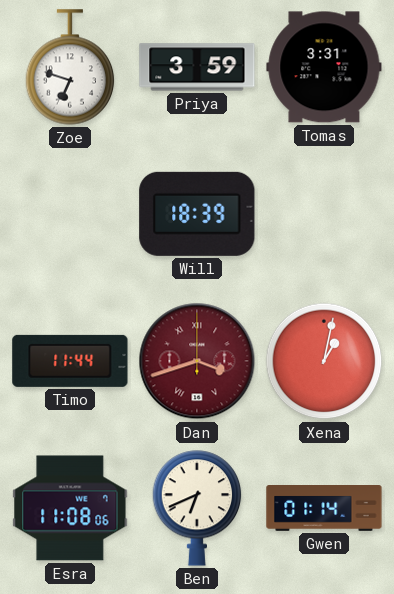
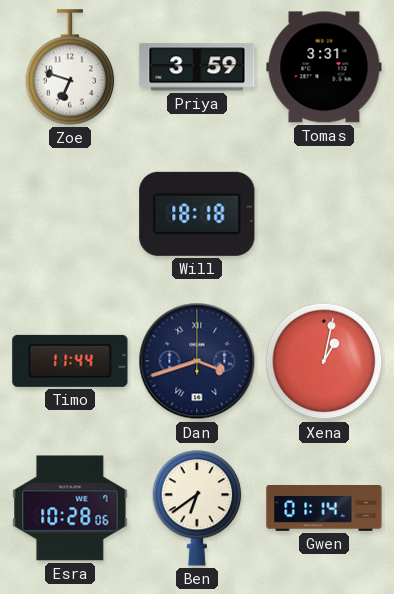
Will: 18:39 -> 18:18 (197, 214)
Dan dial: burgundy -> navy (197, 361)
Esra: 11:08 -> 10:28 (70, 508)
Ben: 6:41 -> 6:39 (197, 508)
